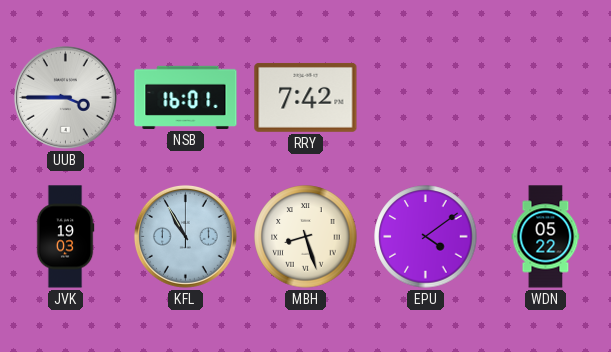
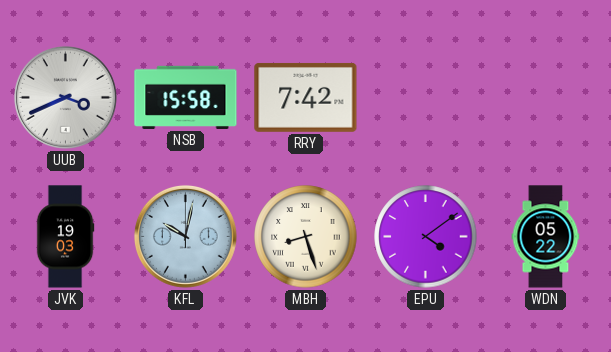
UUB: 3:45 -> 3:41 (65, 97)
NSB: 16:01 -> 15:58 (186, 97)
KFL: 10:55 -> 10:02 (185, 236)
